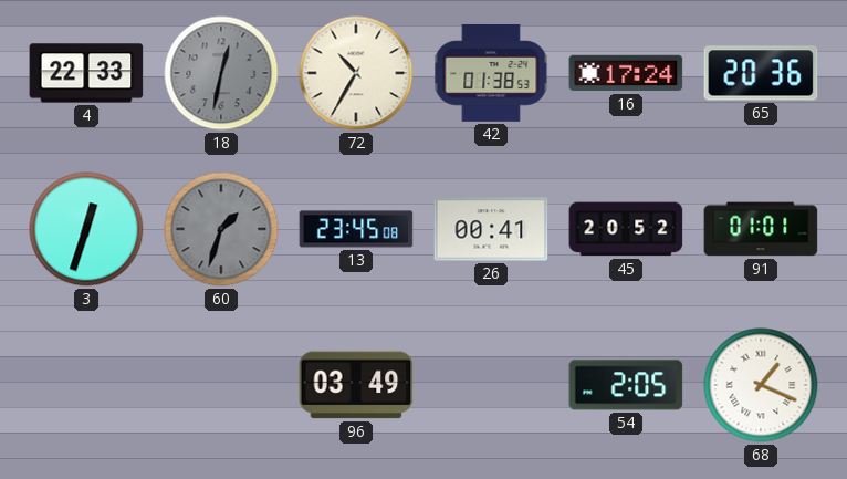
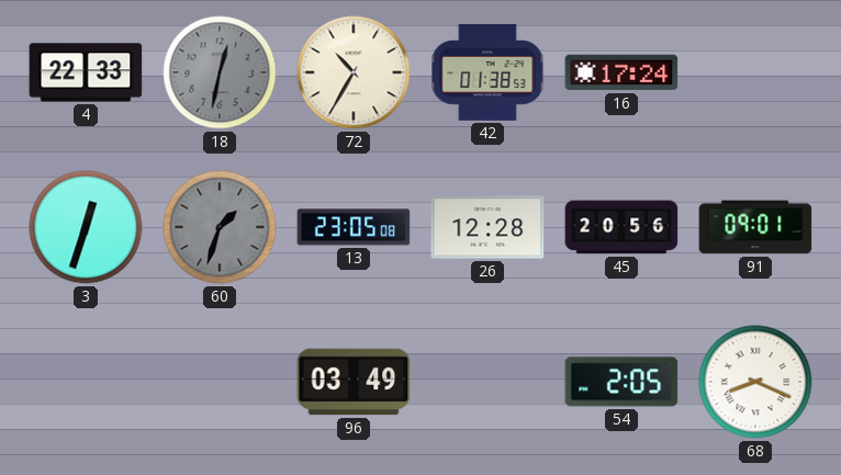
65: 20:36 -> none (761, 73)
13: 23:45 -> 23:05 (354, 227)
26: 00:41 -> 12:28 (487, 227)
45: 20:52 -> 20:56 (621, 227)
91: 01:01 -> 09:01 (755, 227)
68: 1:19 -> 8:19 (755, 382)
